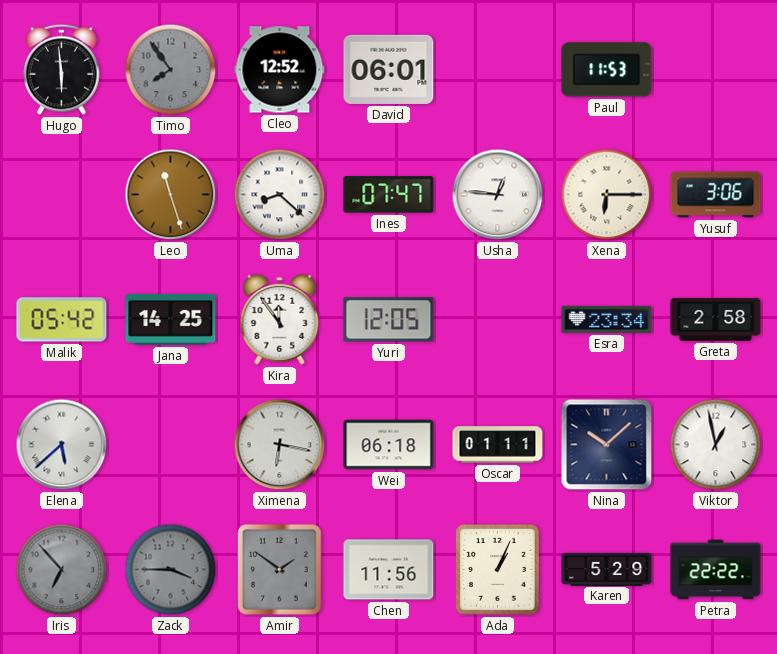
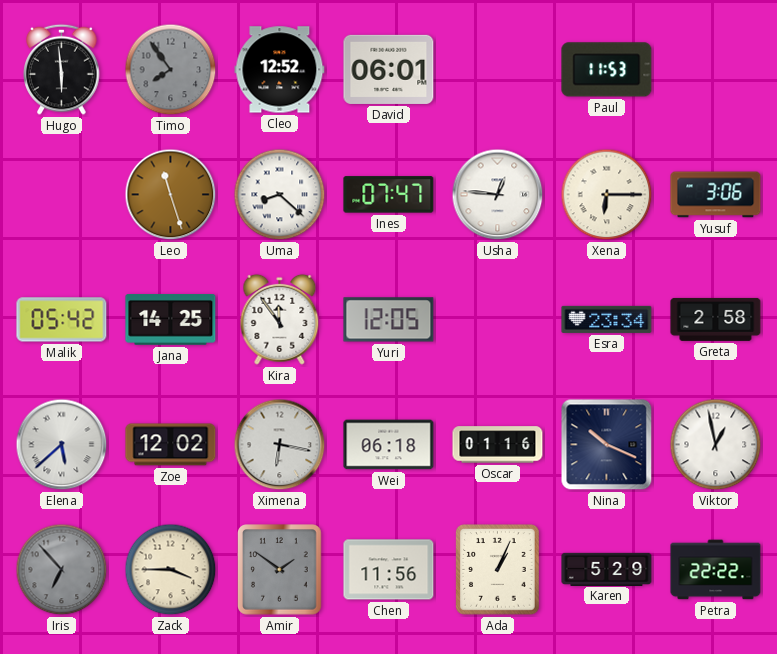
Zoe: none -> 12:02 (171, 445)
Oscar: 01:11 -> 01:16 (498, 445)
Nina: 10:08 -> 10:19 (607, 445)
Zack dial: grey -> cream (171, 570)
